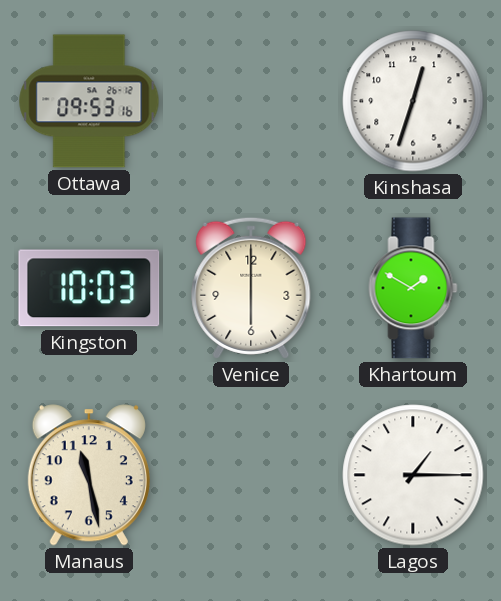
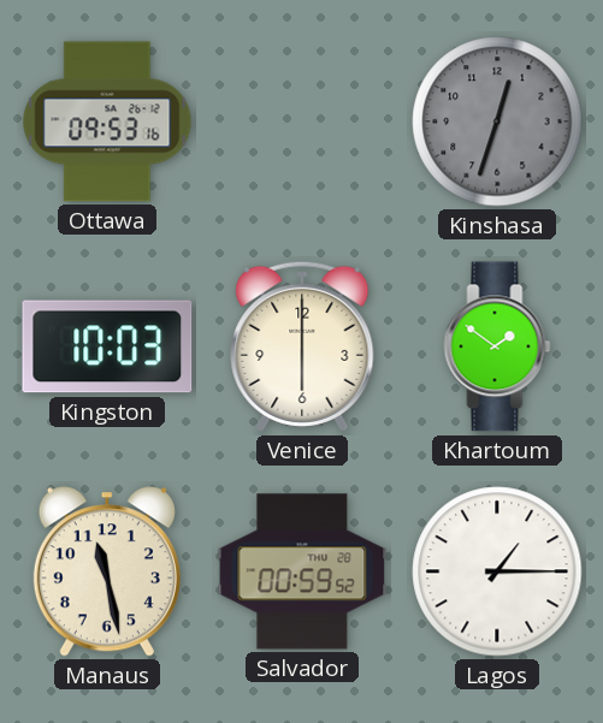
Kinshasa dial: white -> grey (497, 122)
Khartoum: 1:50 -> 1:51 (497, 346)
Salvador: none -> 00:59 (302, 571)
